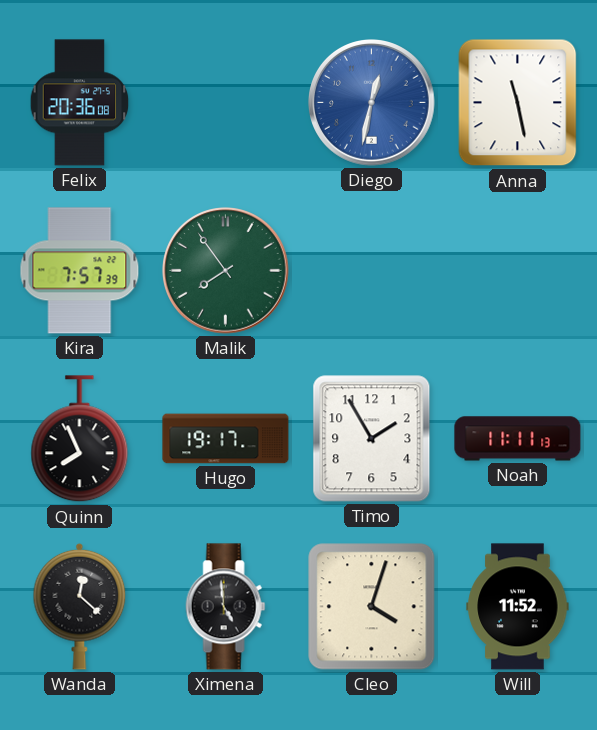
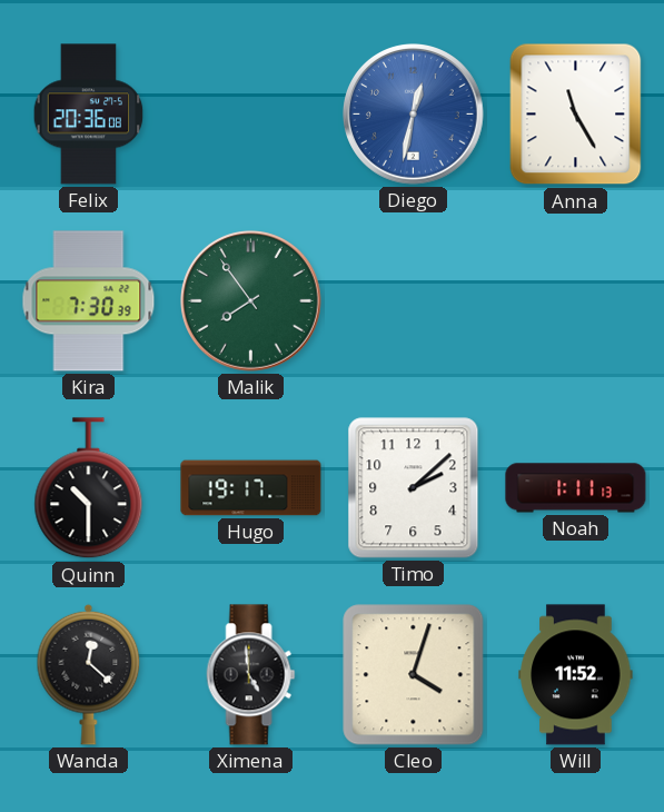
Anna: 11:28 -> 11:25 (576, 115)
Kira: 7:57 -> 7:30 (89, 301)
Quinn: 7:56 -> 10:30 (89, 488)
Timo: 1:55 -> 2:08 (414, 488)
Noah: 11:11 -> 1:11 (576, 488)
